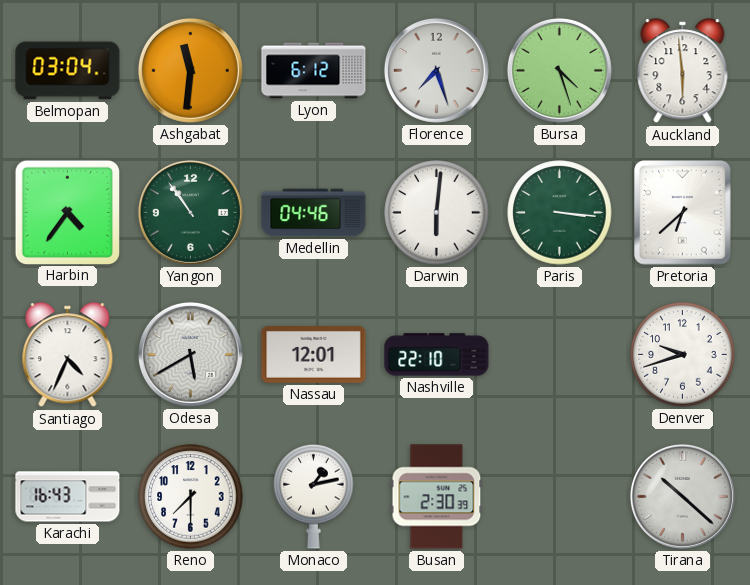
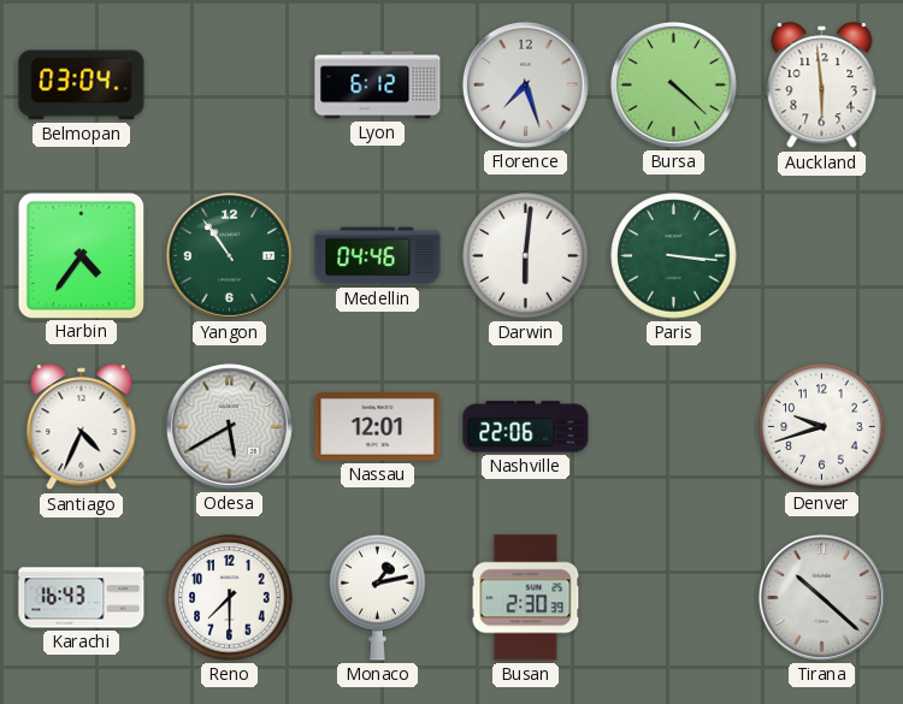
Ashgabat: 11:31 -> none (190, 70)
Bursa: 4:27 -> 4:22 (673, 84)
Pretoria: 6:38 -> none (683, 213)
Nashville: 22:10 -> 22:06 (526, 427)
